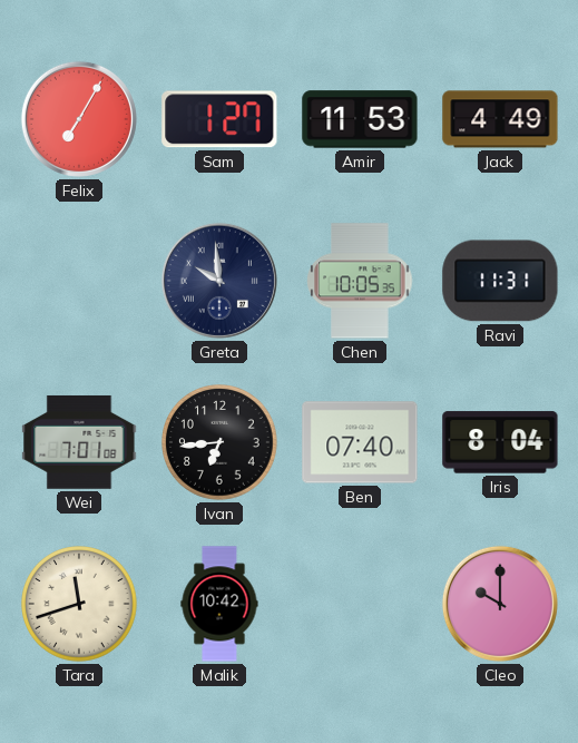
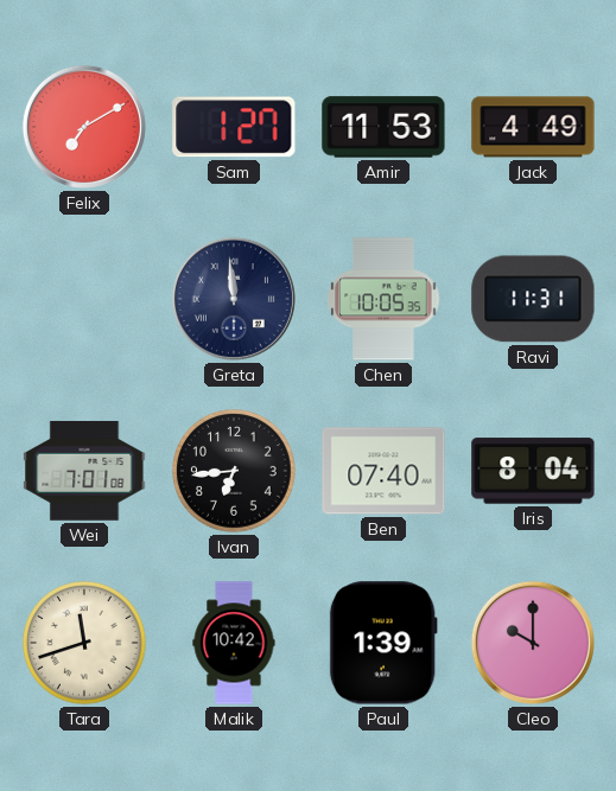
Felix: 7:05 -> 7:10 (84, 127)
Greta: 9:59 -> 11:59 (234, 299)
Paul: none -> 1:39 (383, 643)
